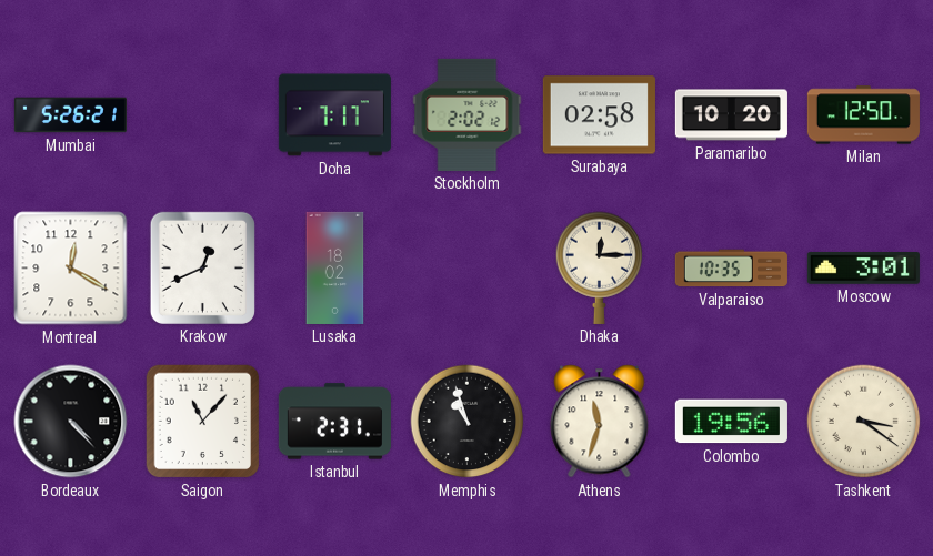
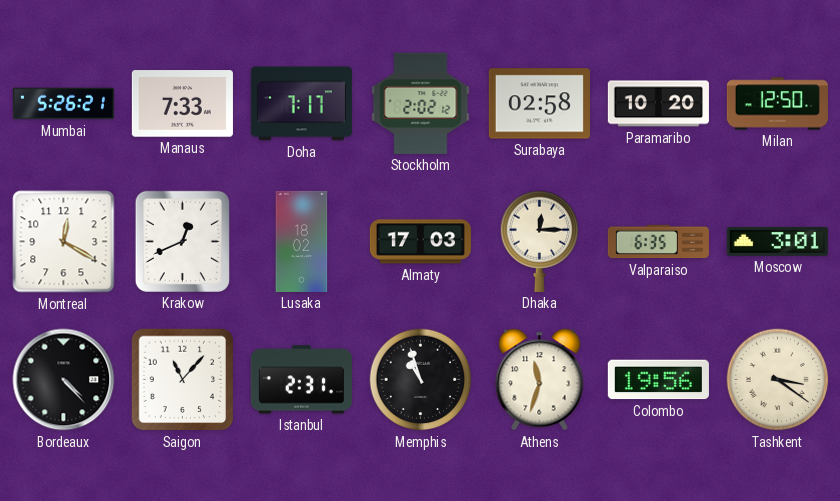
Manaus: none -> 7:33 (182, 104)
Almaty: none -> 17:03 (420, 242)
Valparaiso: 10:35 -> 6:35 (658, 242)
